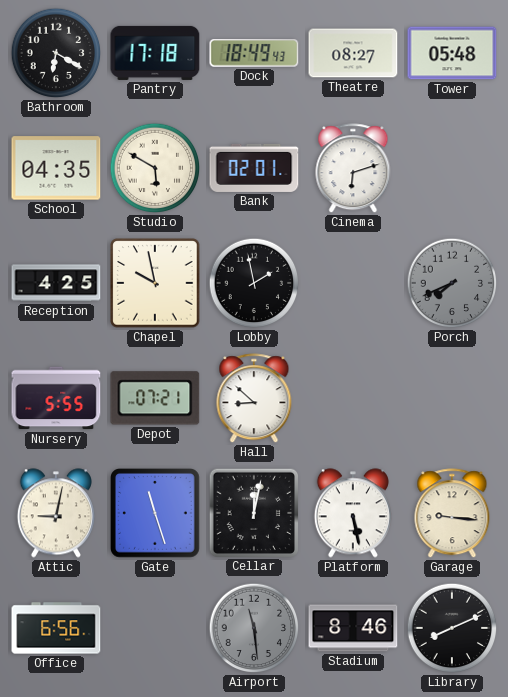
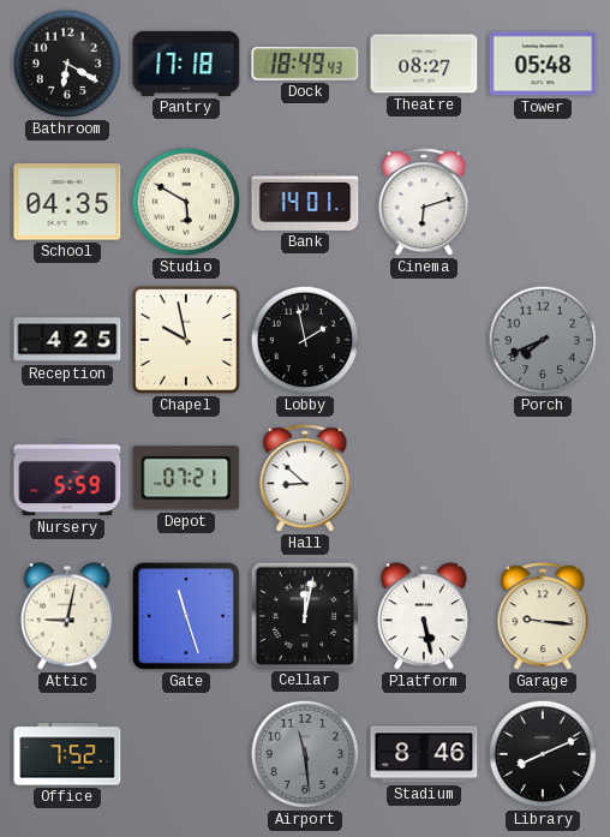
Bank: 02:01 -> 14:01 (305, 202)
Nursery: 5:55 -> 5:59 (67, 478)
Office: 6:56 -> 7:52 (67, 754)
